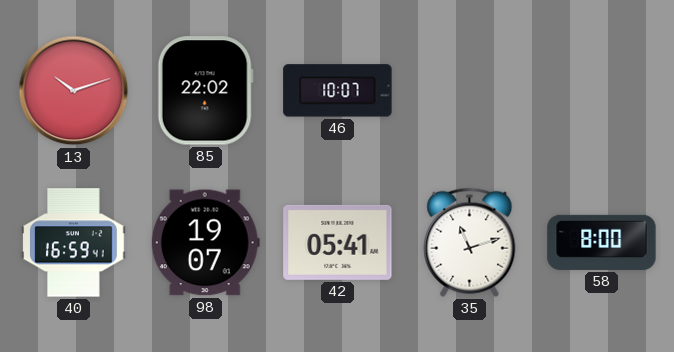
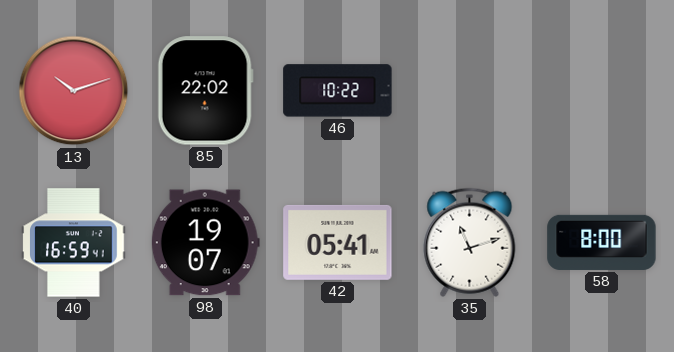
46: 10:07 -> 10:22 (338, 91)
